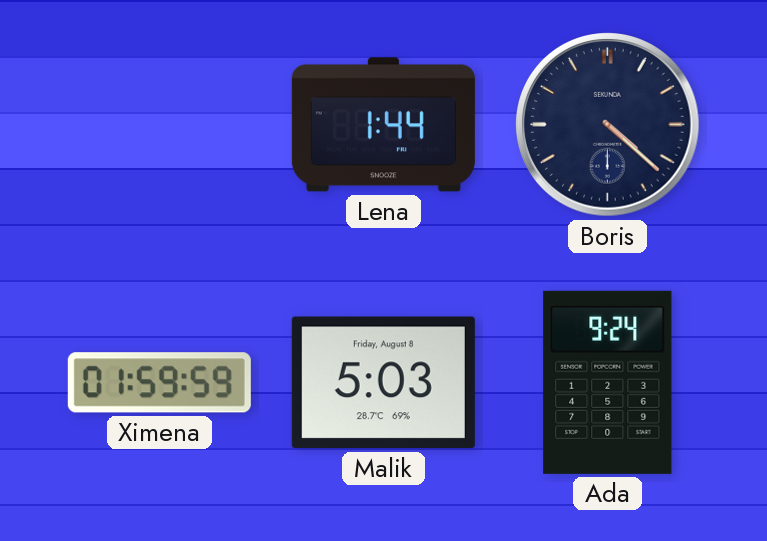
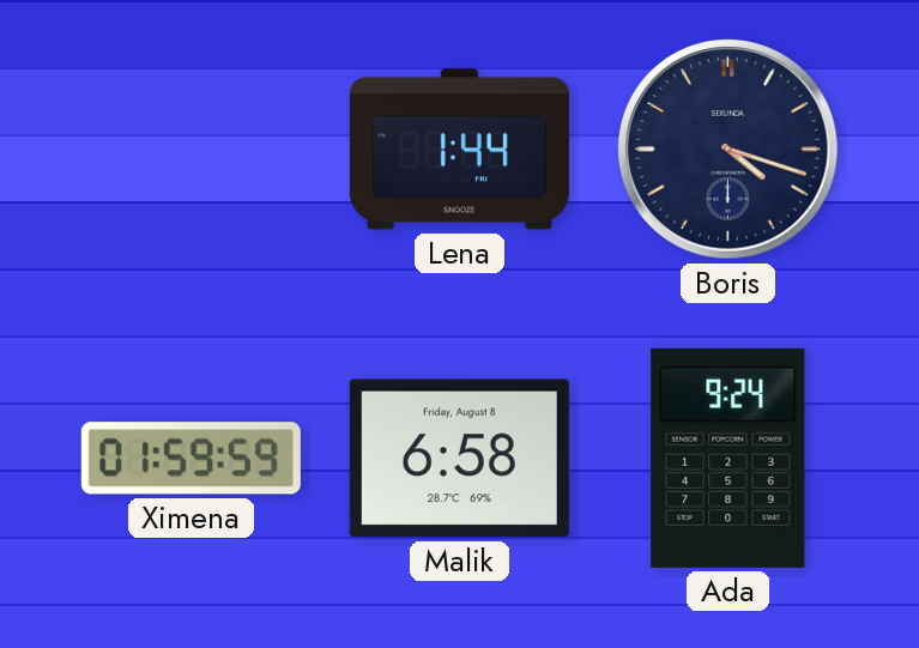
Boris: 4:22 -> 4:18 (728, 150)
Malik: 5:03 -> 6:58 (459, 459)
